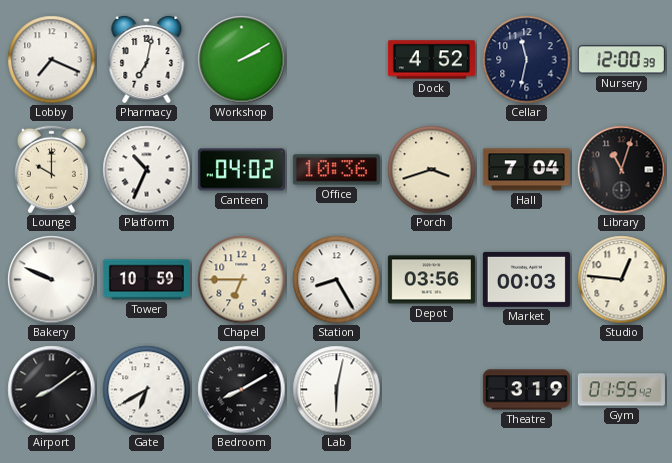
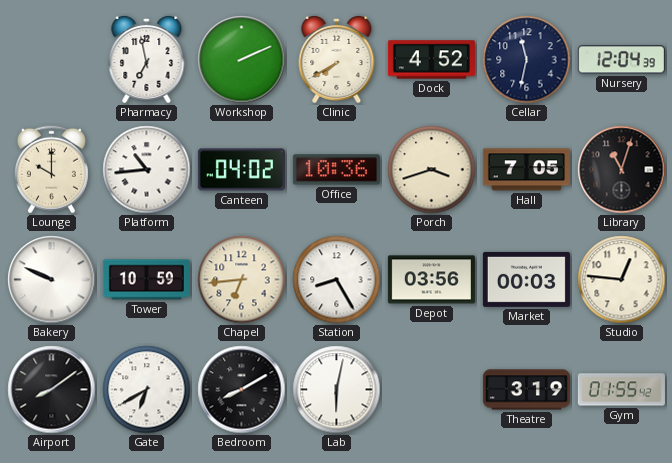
Lobby: 7:19 -> none (52, 60)
Pharmacy: 7:02 -> 6:58 (147, 59)
Workshop: 2:10 -> 2:11 (242, 60)
Clinic: none -> 7:40 (337, 59)
Nursery: 12:00 -> 12:04 (621, 60)
Platform: 10:34 -> 10:44 (147, 170)
Hall: 7:04 -> 7:05 (526, 170)
Chapel: 6:45 -> 6:44 (242, 280)
